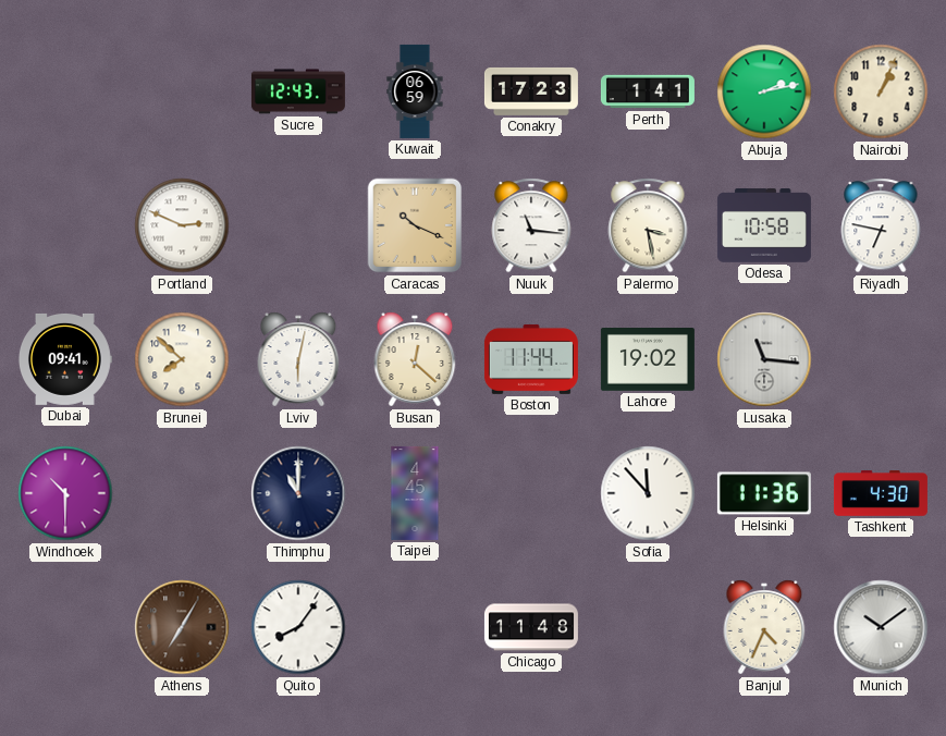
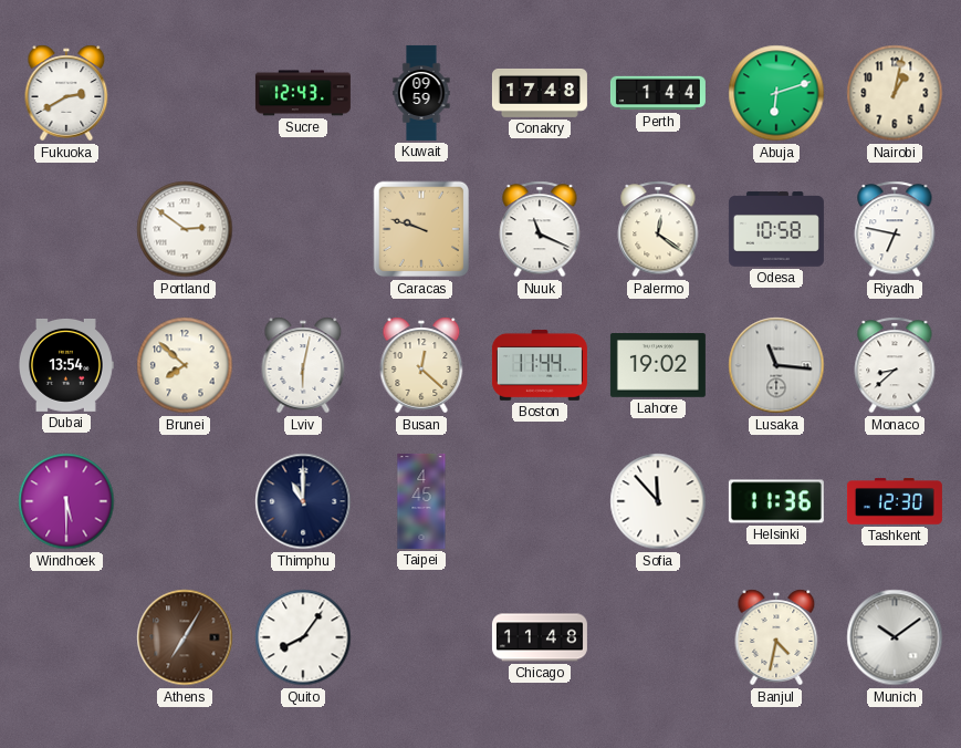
Fukuoka: none -> 2:40 (66, 93)
Kuwait: 06:59 -> 09:59 (421, 93)
Conakry: 17:23 -> 17:48 (540, 93)
Perth: 1:41 -> 1:44 (658, 93)
Abuja: 2:13 -> 6:12 (776, 93)
Nairobi: 1:04 -> 1:02 (895, 93)
Portland: 2:49 -> 2:51 (185, 229)
Caracas: 10:19 -> 9:48 (421, 229)
Nuuk: 11:16 -> 11:19 (540, 229)
Palermo: 3:28 -> 12:21 (658, 229)
Dubai: 09:41 -> 13:54 (65, 365)
Monaco: none -> 8:38 (895, 365)
Windhoek: 10:30 -> 5:30 (66, 501)
Tashkent: 4:30 -> 12:30 (895, 501)
Banjul: 4:34 -> 4:32 (776, 637)
